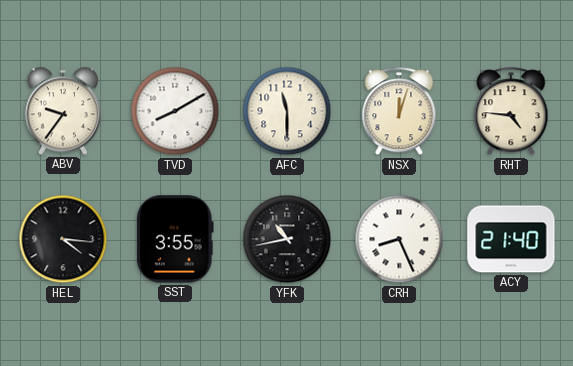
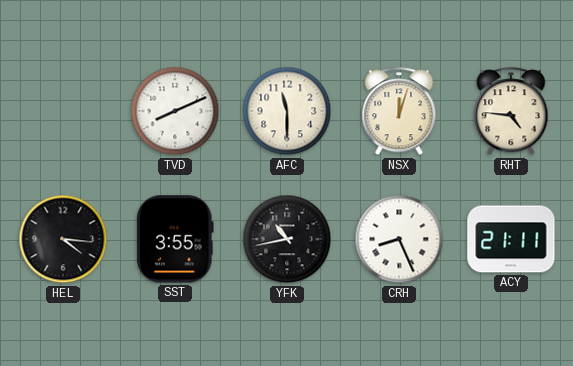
ABV: 9:36 -> none (62, 111)
TVD: 8:10 -> 8:11 (175, 111)
ACY: 21:40 -> 21:11 (511, 239)
